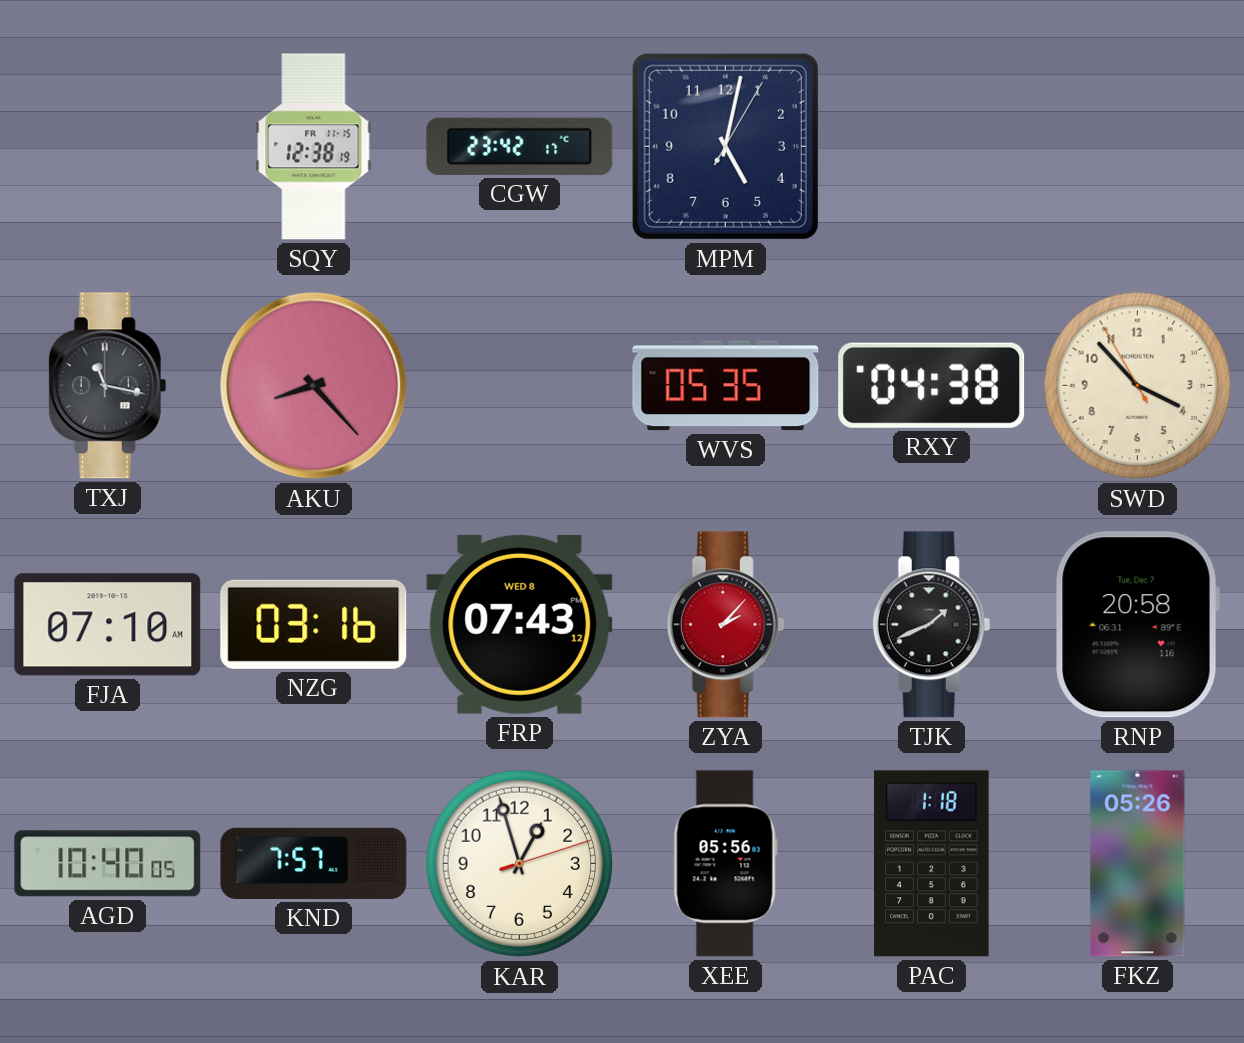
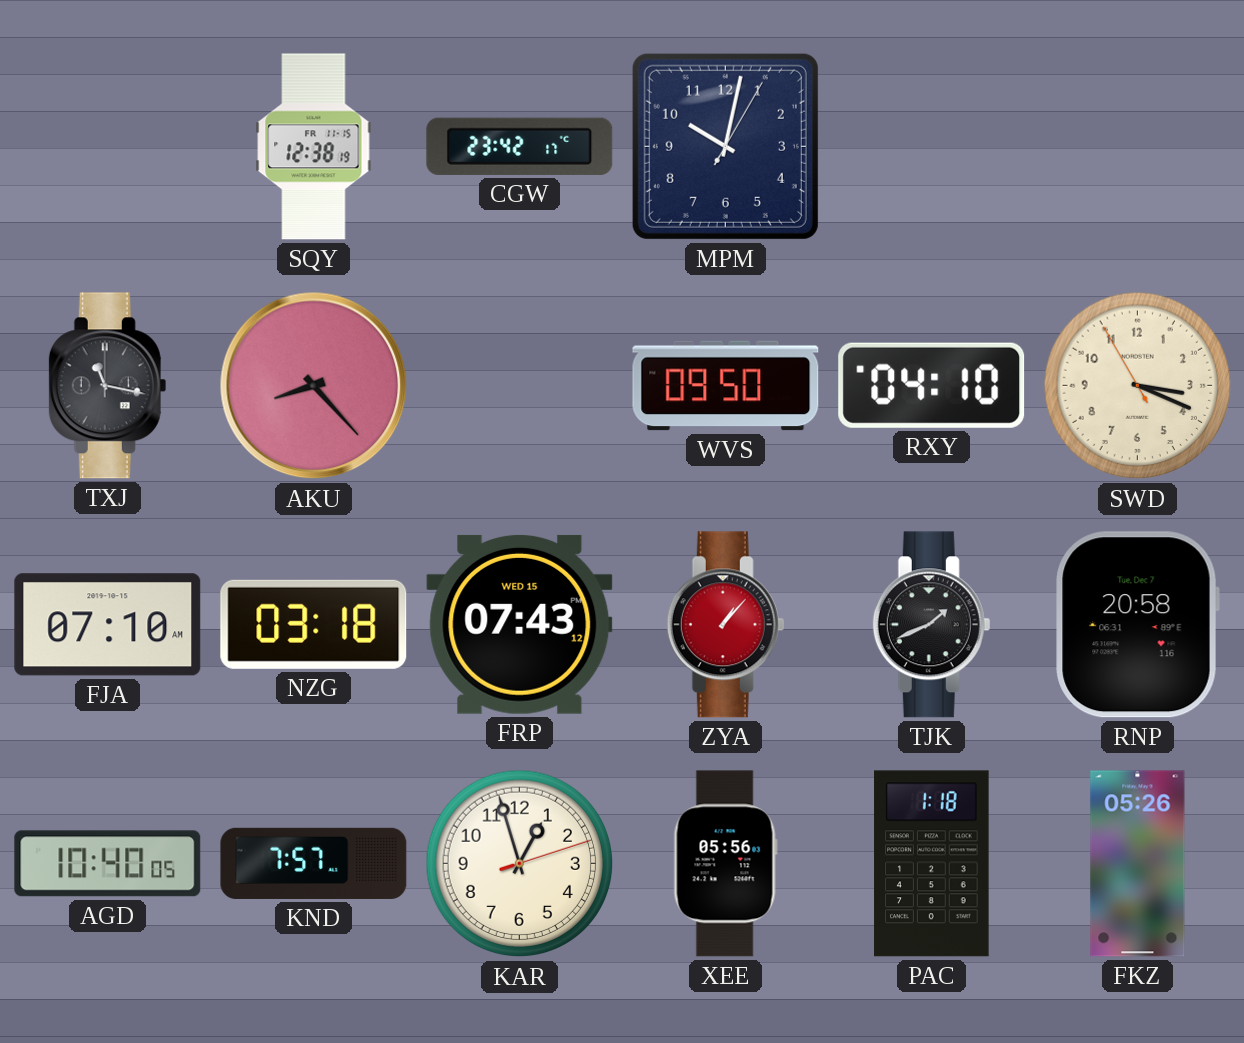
MPM: 5:02 -> 10:02 (725, 146)
WVS: 05:35 -> 09:50 (726, 386)
RXY: 04:38 -> 04:10 (932, 385)
SWD: 3:52 -> 3:18 (1138, 386)
NZG: 03:16 -> 03:18 (314, 624)
FRP date: WED 8 -> WED 15 (520, 624)
ZYA: 2:07 -> 1:07 (726, 625)
